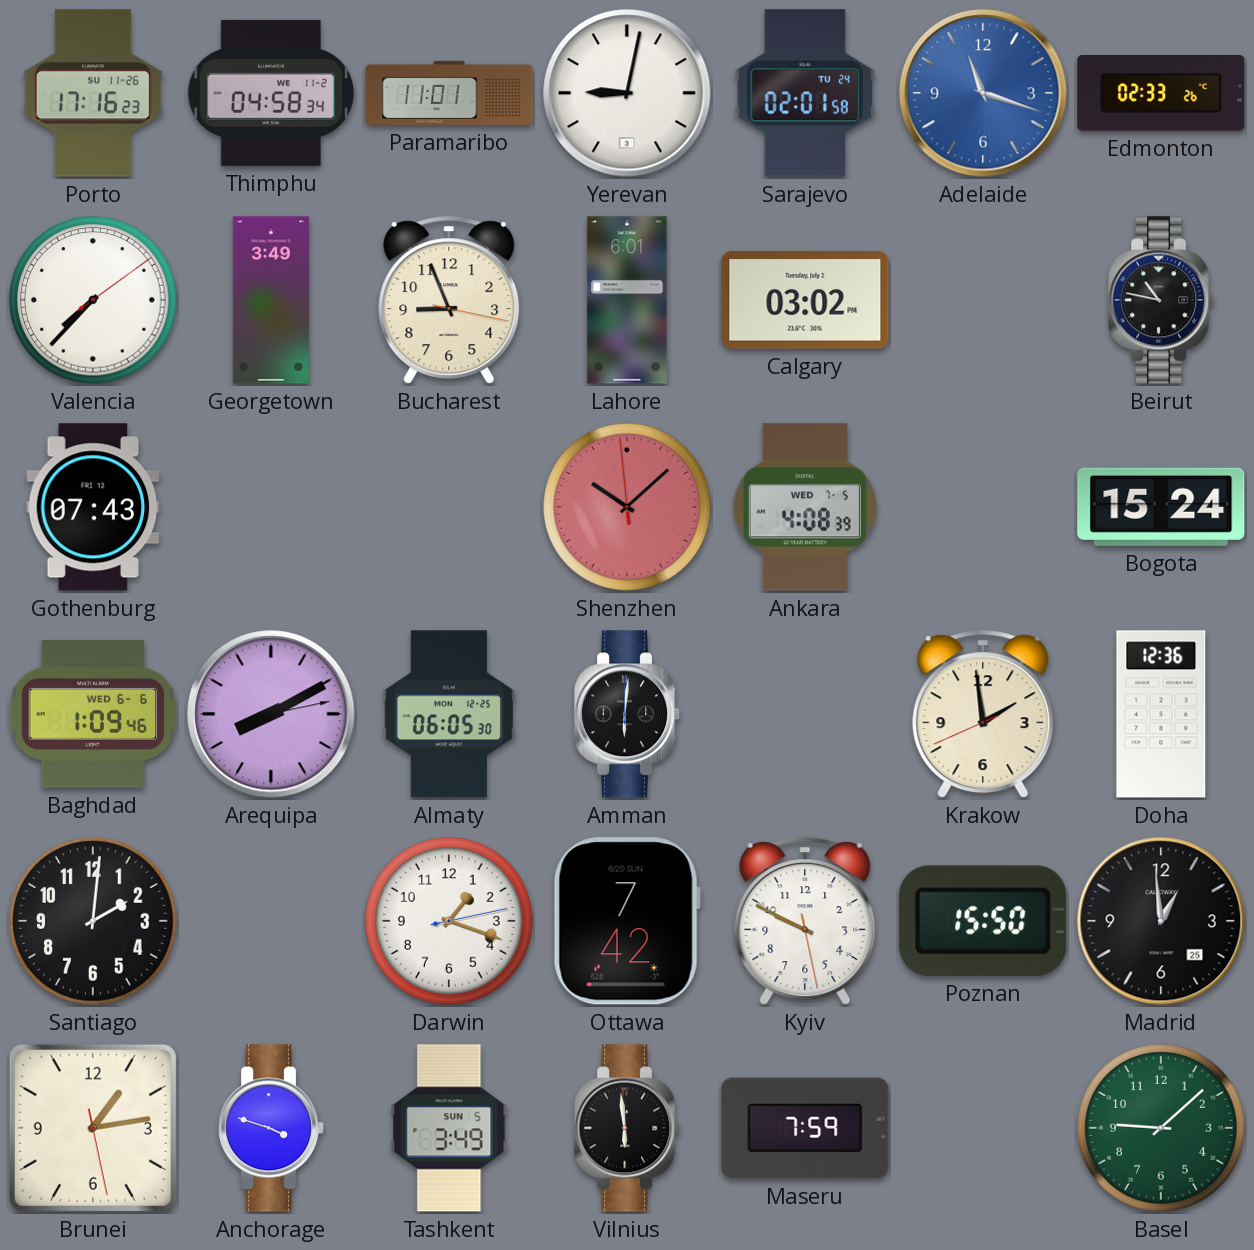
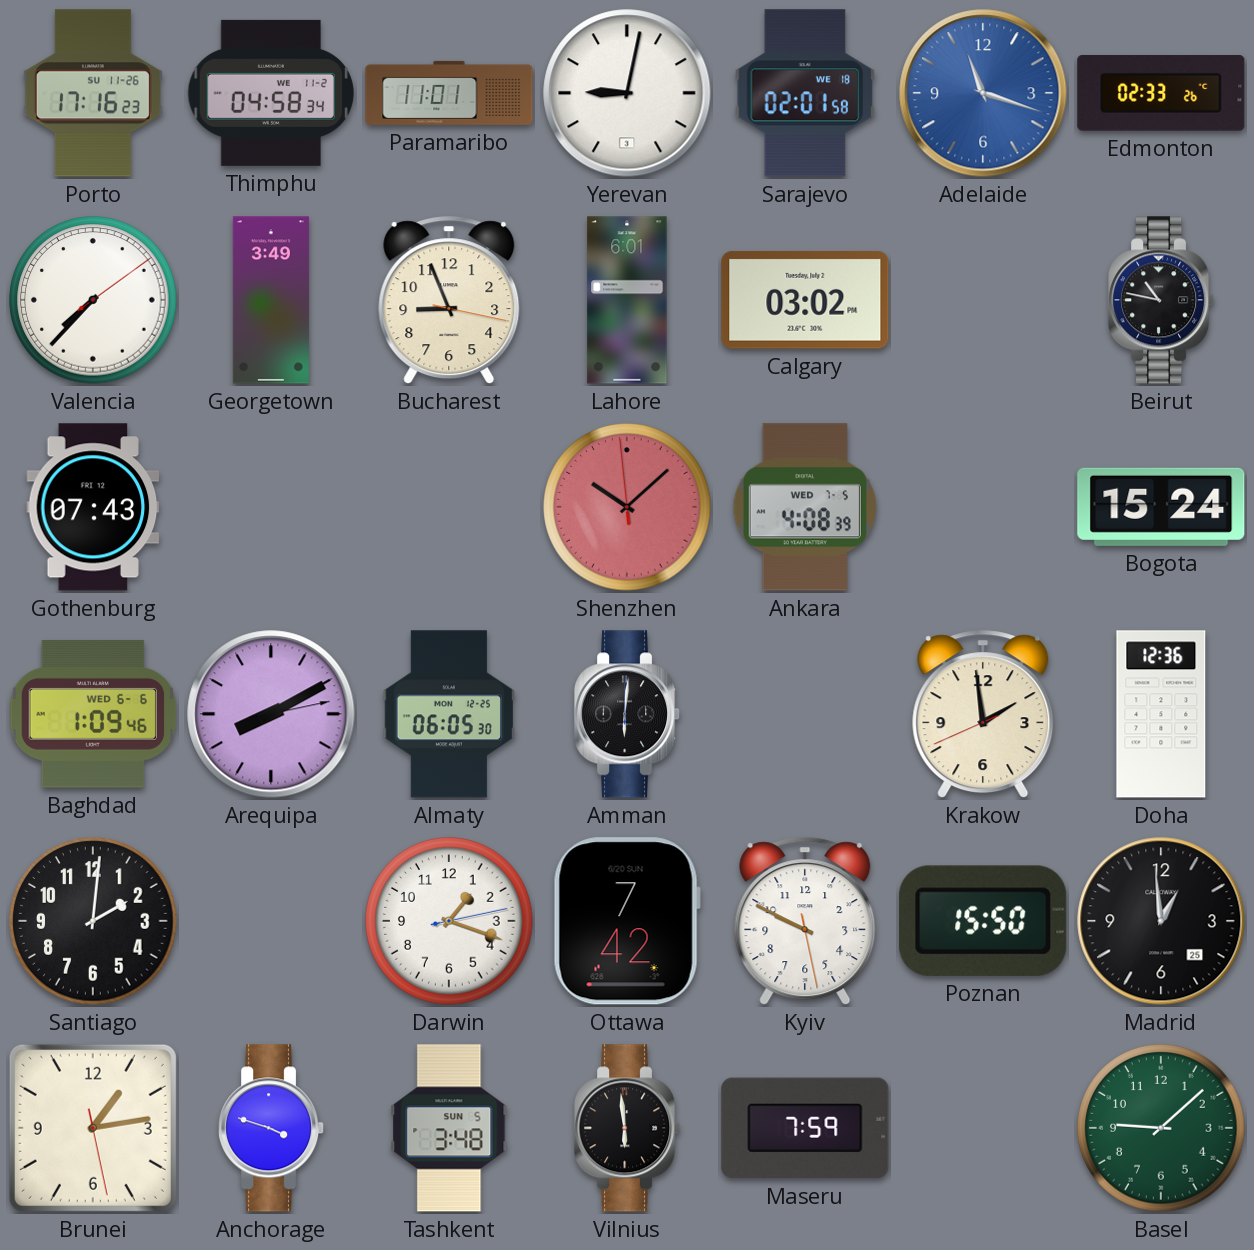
Sarajevo date: TU 24 -> WE 18 (805, 93)
Tashkent: 3:49 -> 3:48 (449, 1128)
